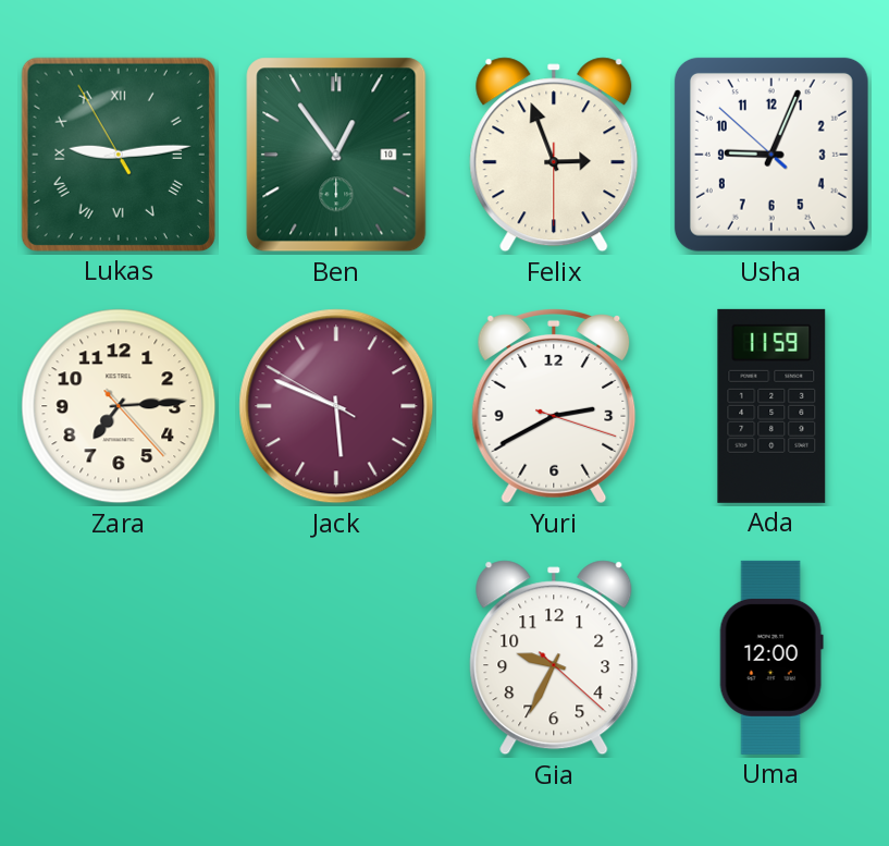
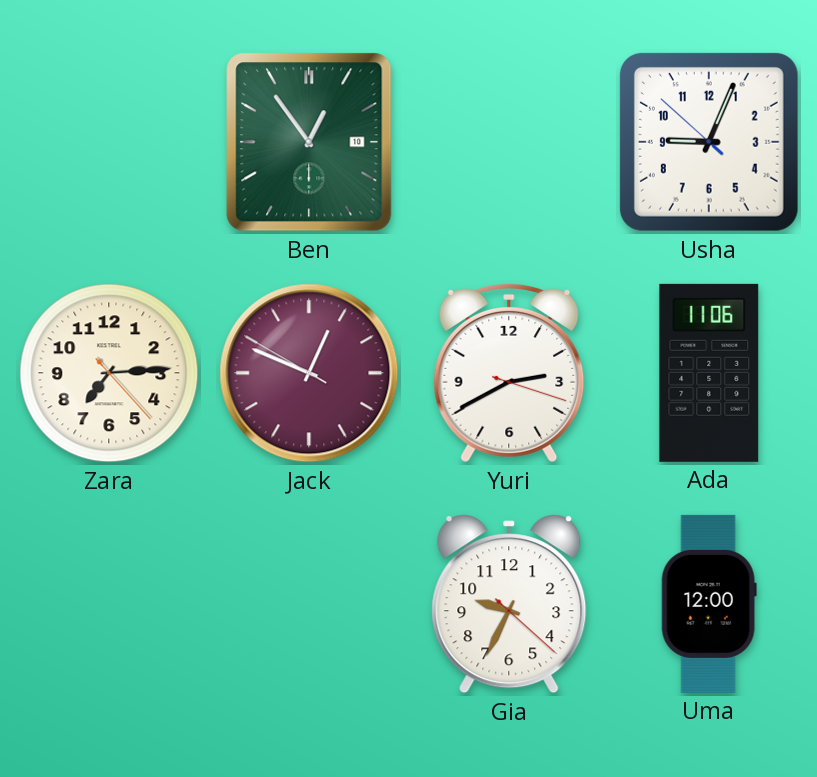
Lukas: 9:13 -> none (119, 155)
Felix: 2:56 -> none (554, 155)
Jack: 5:48 -> 12:48 (309, 373)
Ada: 11:59 -> 11:06 (709, 373)
